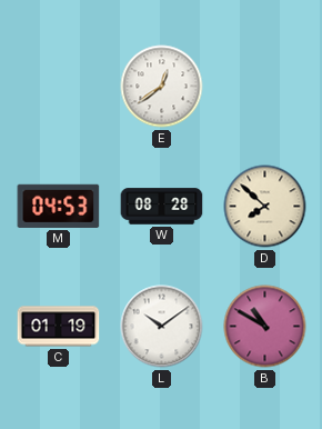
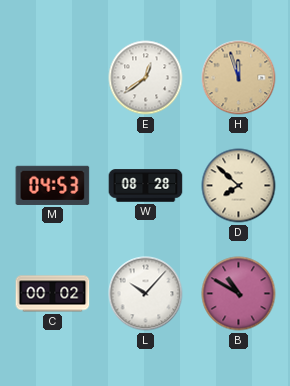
H: none -> 11:57 (239, 78)
C: 01:19 -> 00:02 (53, 294)
L: 10:09 -> 10:07 (146, 294)
